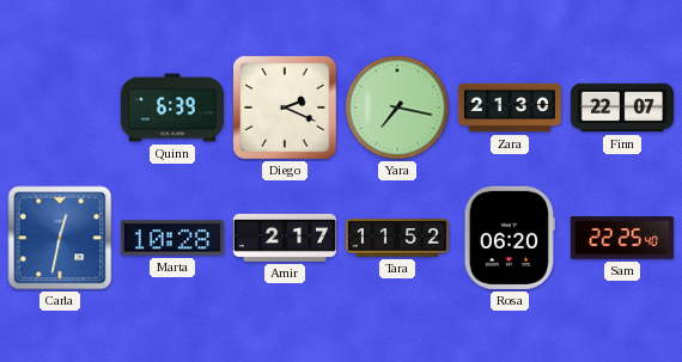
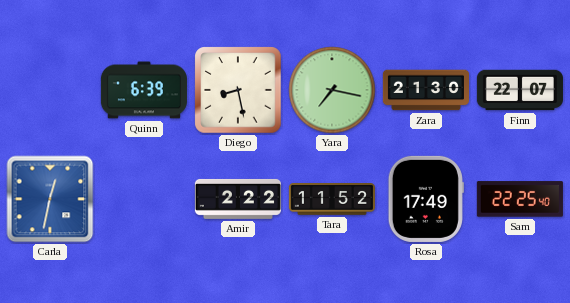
Diego: 2:19 -> 8:28 (238, 90)
Marta: 10:28 -> none (172, 238)
Amir: 2:17 -> 2:22 (238, 199)
Rosa: 06:20 -> 17:49 (426, 199)
